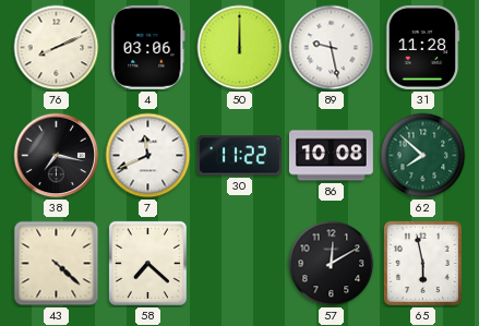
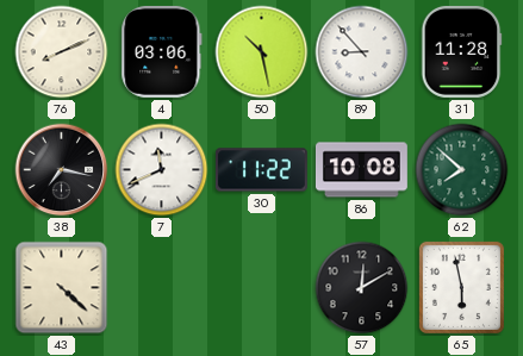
50: 12:00 -> 10:28 (262, 52)
89: 9:28 -> 8:53 (362, 52)
58: 7:22 -> none (147, 263)
